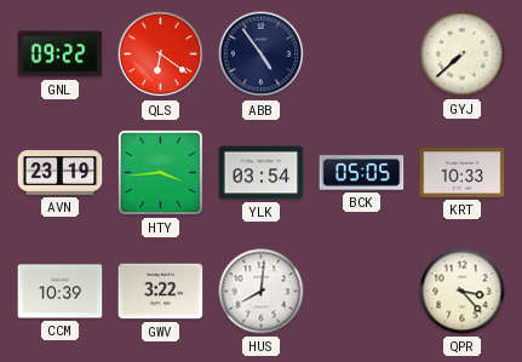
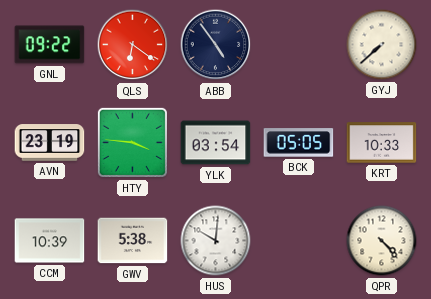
HTY: 3:44 -> 3:46 (132, 142)
GWV: 3:22 -> 5:38 (133, 241)
HUS: 8:01 -> 10:01 (216, 241)
QPR: 3:23 -> 4:23 (382, 241)
